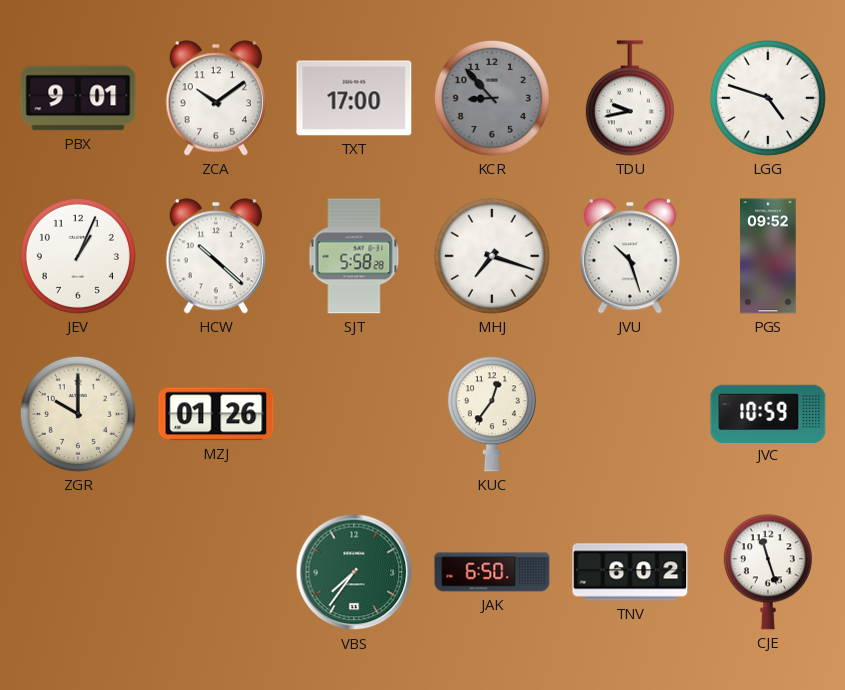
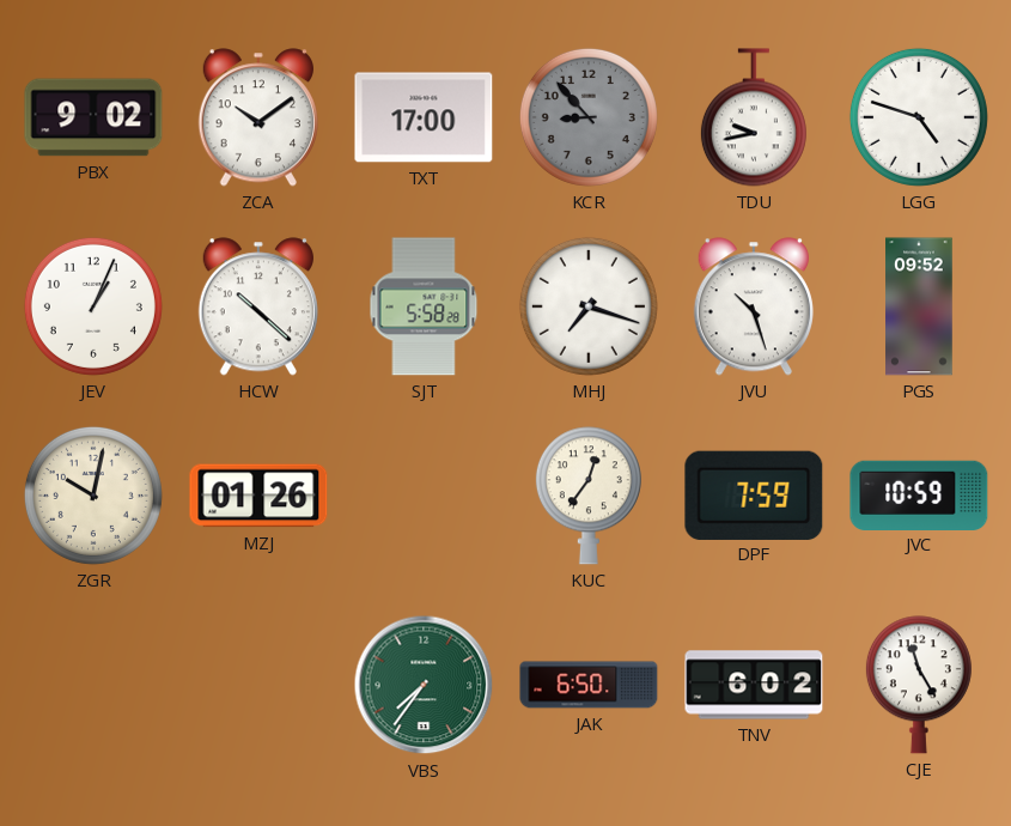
PBX: 9:01 -> 9:02 (93, 117)
ZGR: 10:00 -> 10:02 (93, 496)
DPF: none -> 7:59 (754, 494)
CJE: 11:27 -> 11:25 (919, 685)
